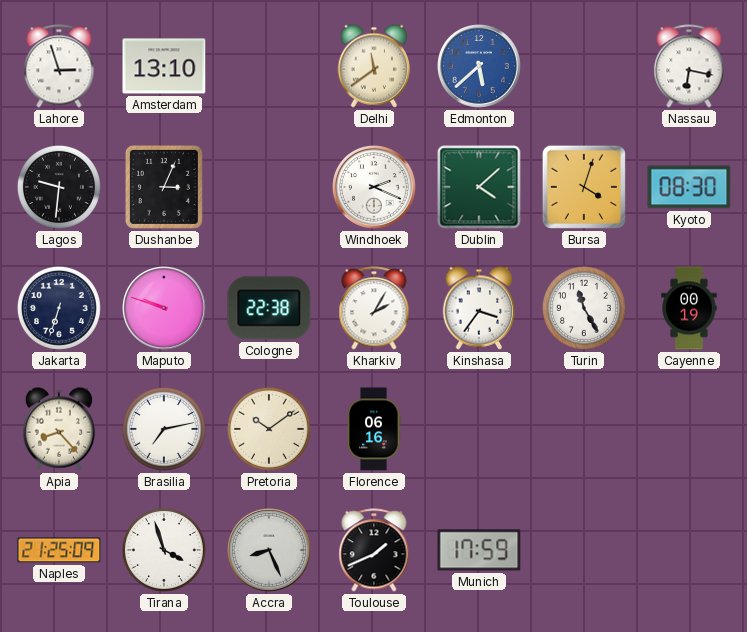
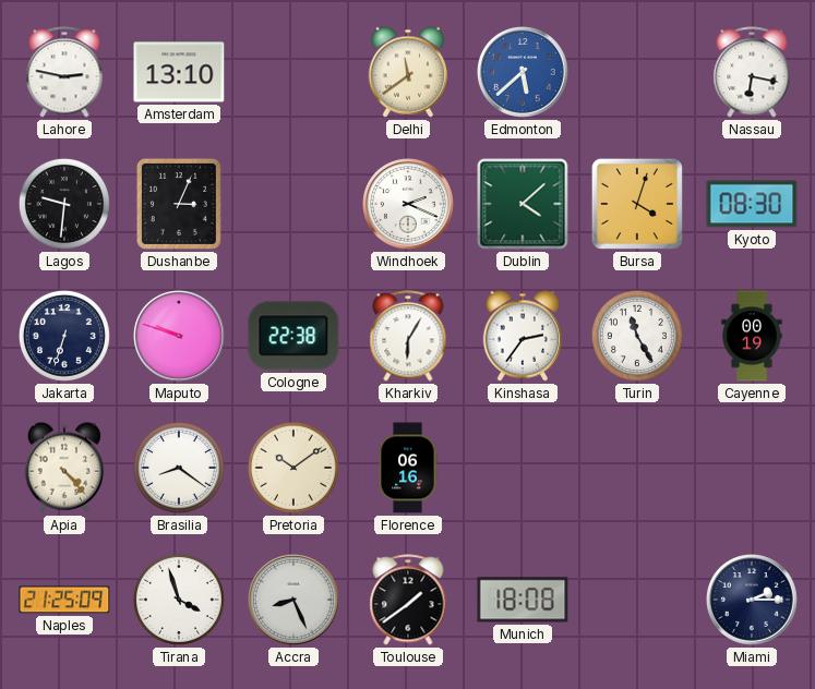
Lahore: 2:57 -> 2:47 (64, 72)
Kharkiv: 2:05 -> 6:05 (408, 336)
Kinshasa: 3:36 -> 2:36 (523, 336)
Apia: 8:23 -> 4:23 (64, 468)
Brasilia: 7:13 -> 8:21 (179, 468)
Toulouse: 1:41 -> 1:39 (408, 600)
Munich: 17:59 -> 18:08 (523, 600)
Miami: none -> 2:15 (753, 601)
